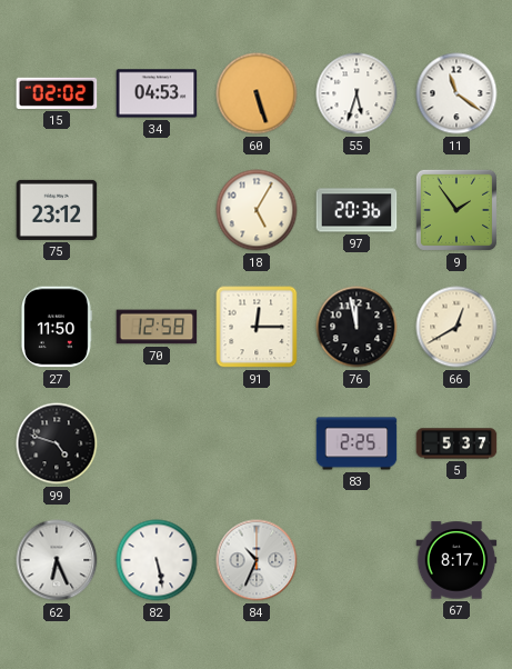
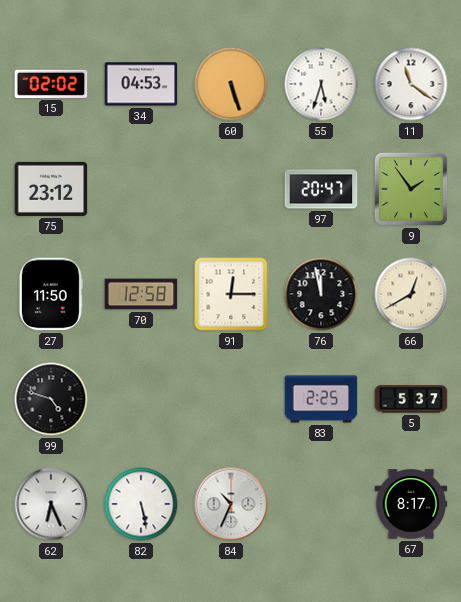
18: 5:05 -> none (257, 210)
97: 20:36 -> 20:47 (321, 189)
